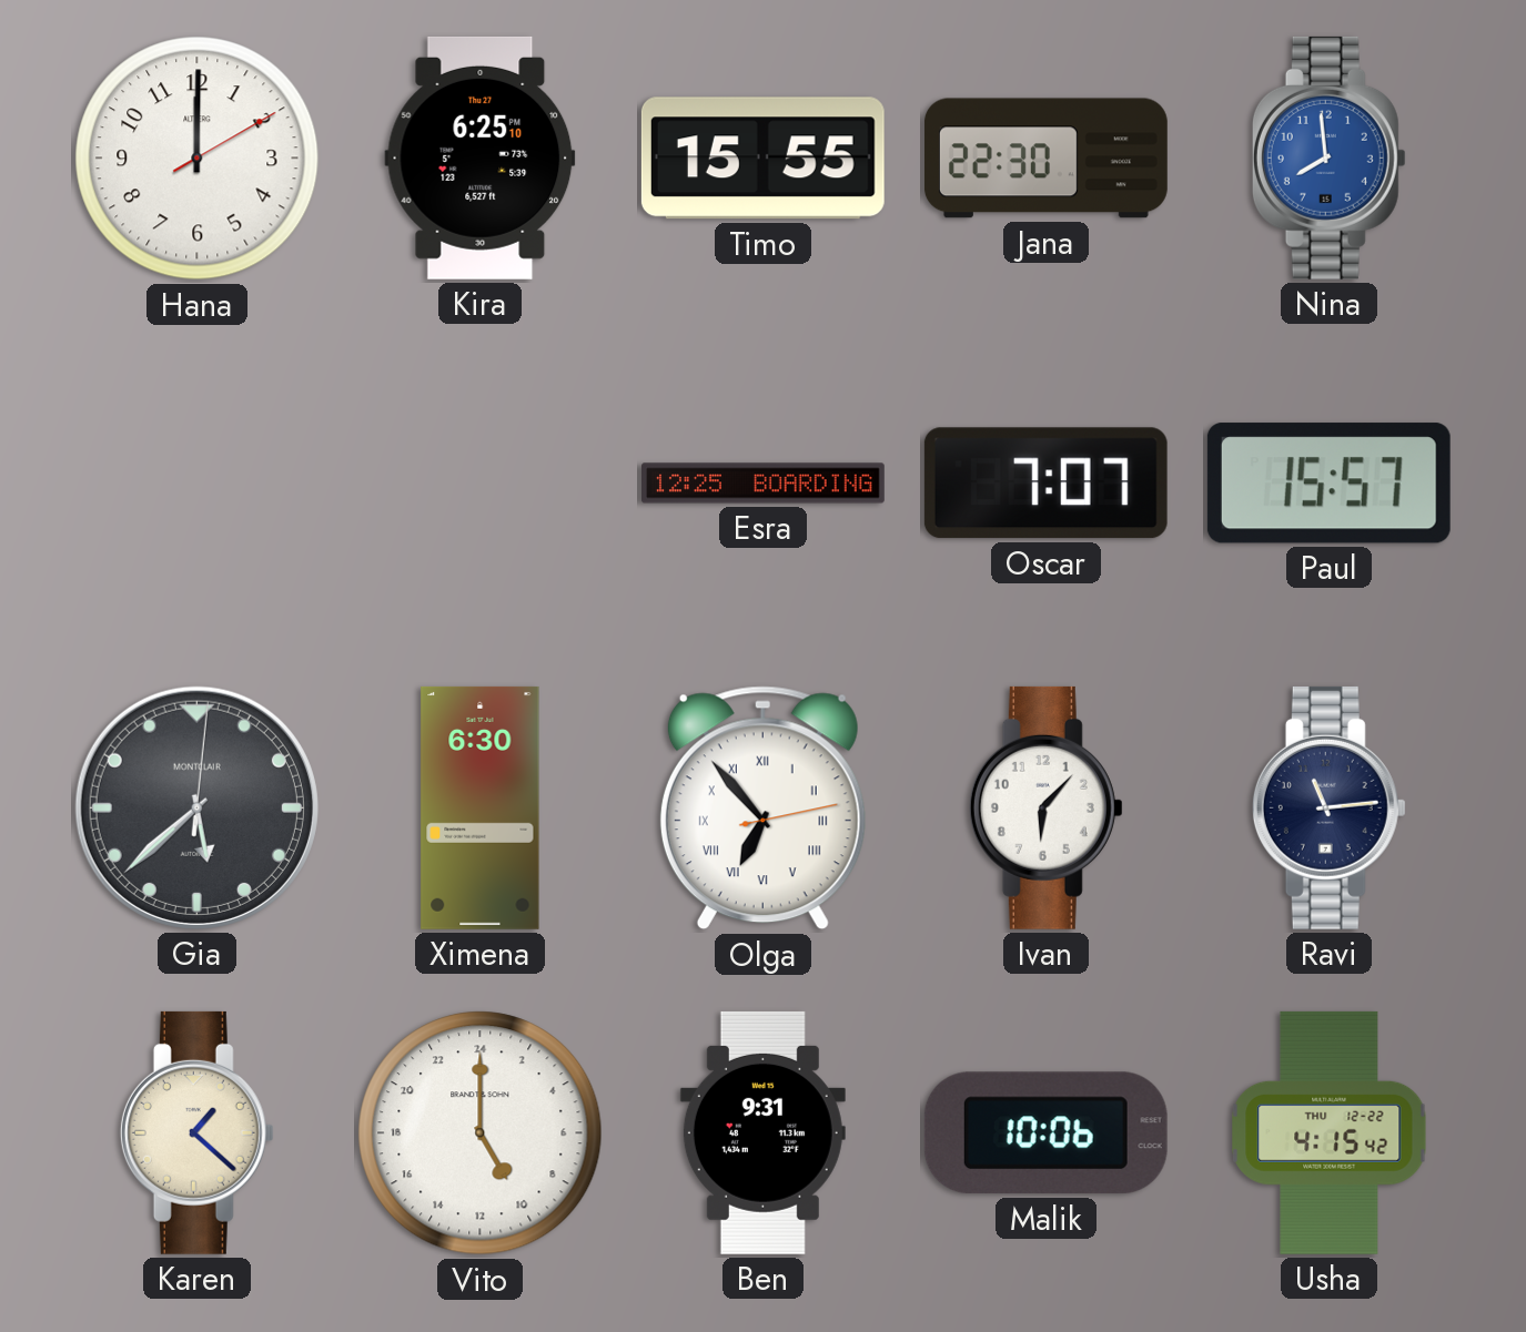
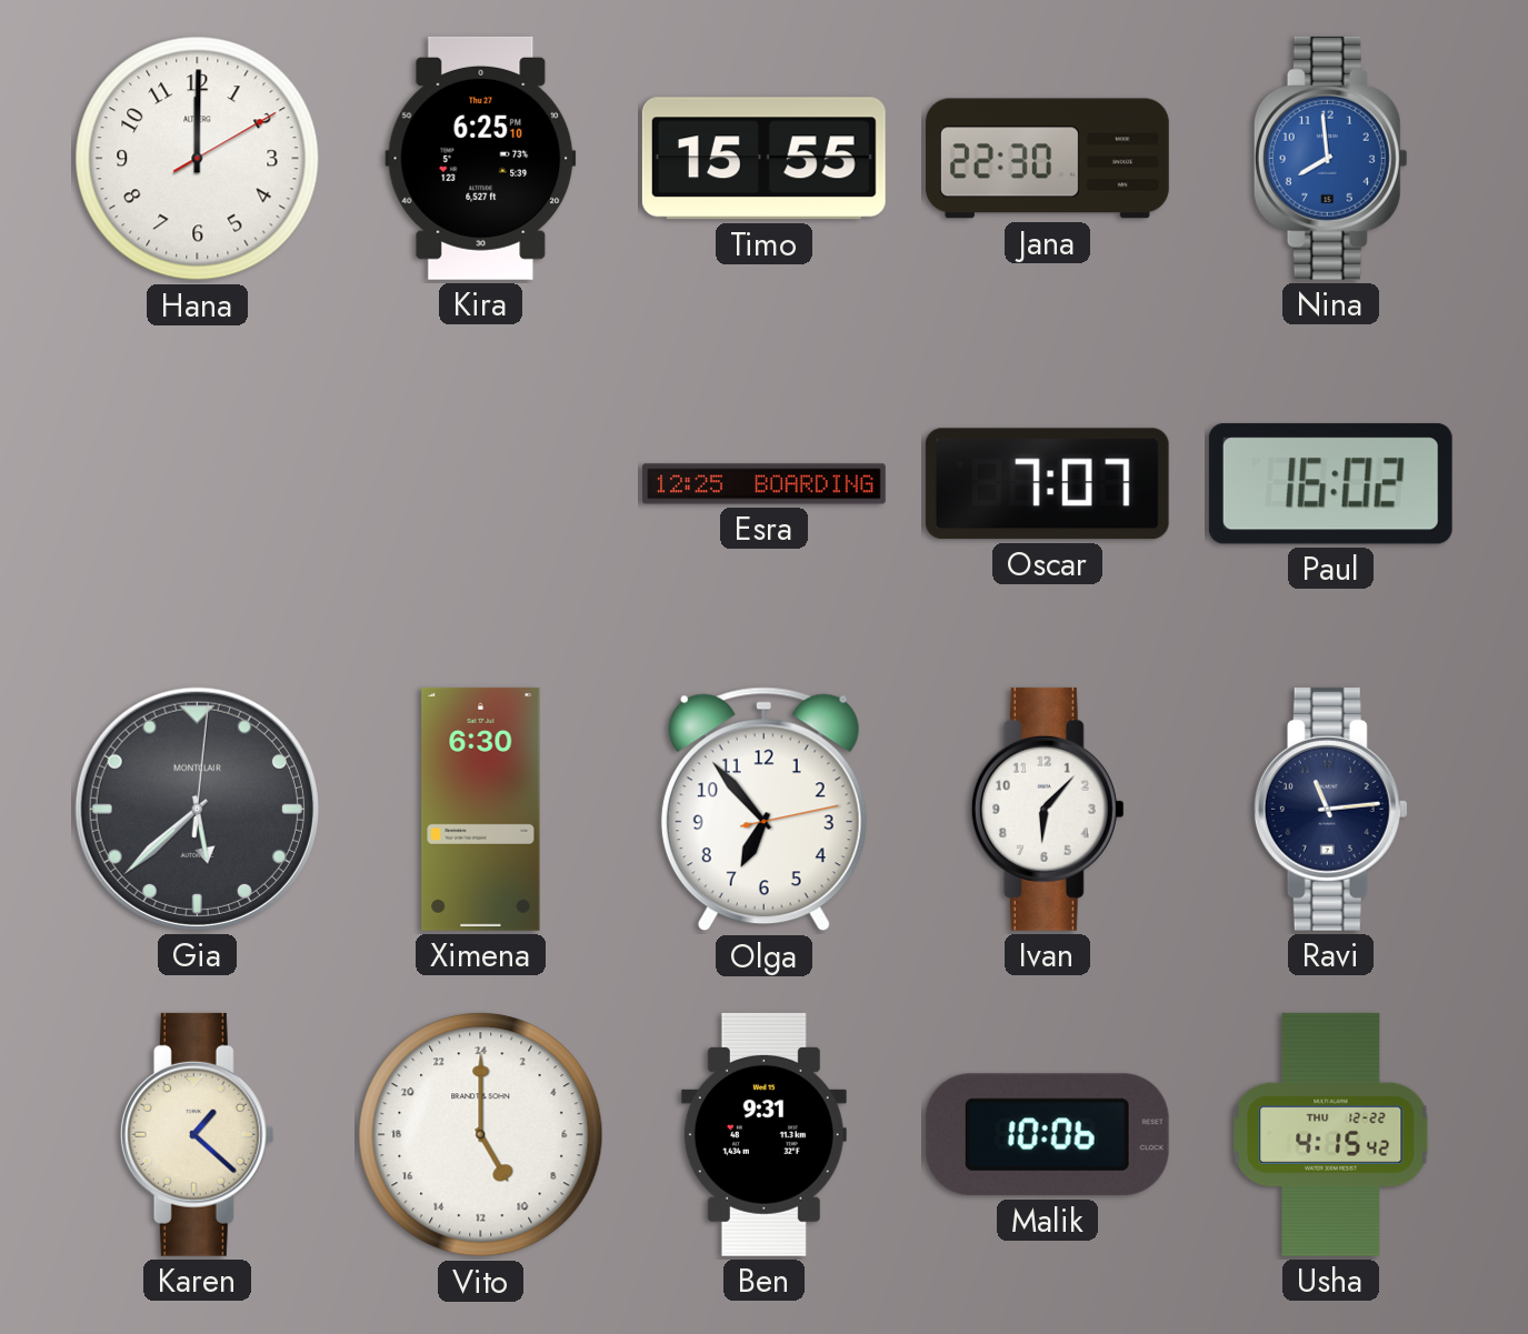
Paul: 15:57 -> 16:02 (1330, 484)
Olga numerals: Roman -> Arabic (763, 810)
